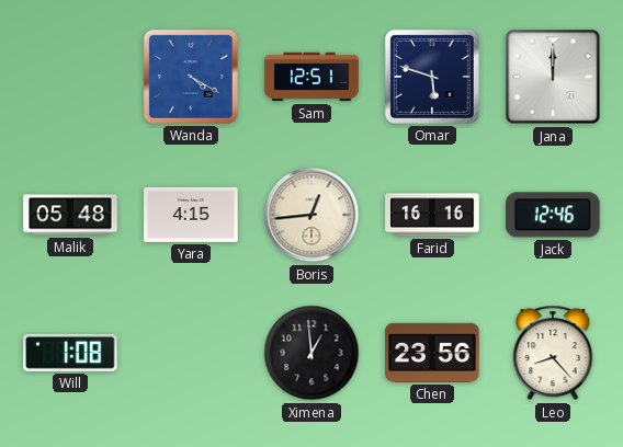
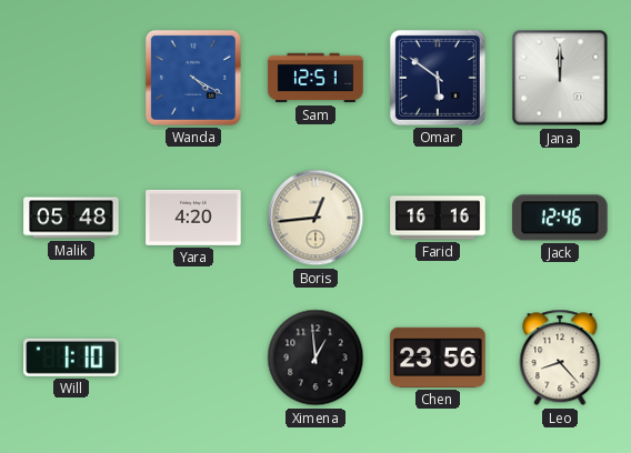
Omar: 5:48 -> 5:51 (438, 78)
Yara: 4:15 -> 4:20 (193, 218)
Will: 1:08 -> 1:10 (71, 358)
